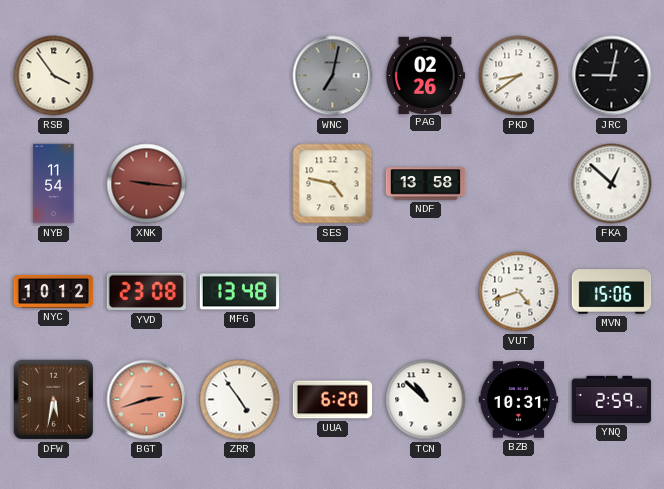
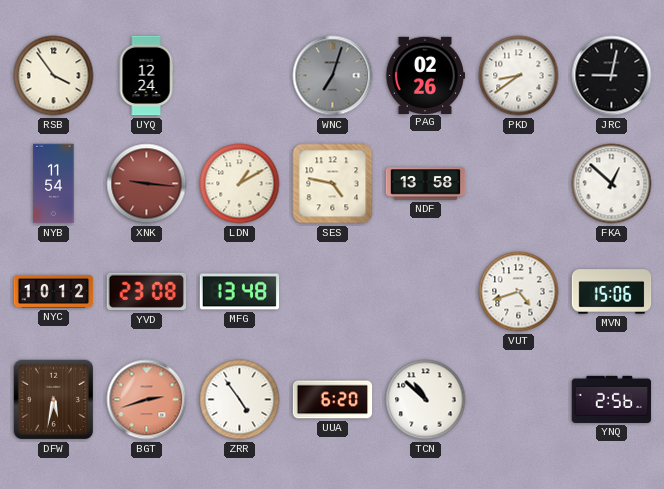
UYQ: none -> 12:24 (146, 76)
WNC: 7:02 -> 7:03 (333, 76)
LDN: none -> 1:10 (240, 184)
BZB: 10:31 -> none (519, 400)
YNQ: 2:59 -> 2:56 (612, 399)
